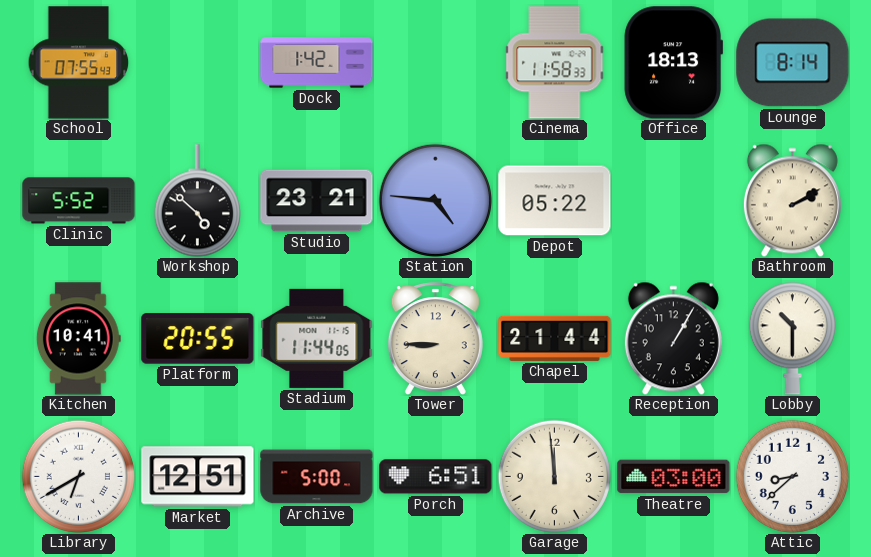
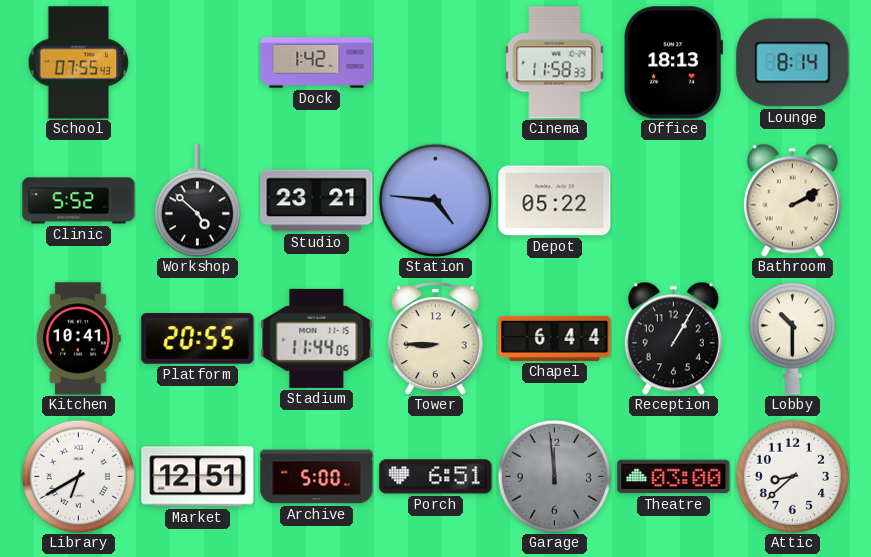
Chapel: 21:44 -> 6:44 (555, 338)
Garage dial: cream -> grey (554, 476)
